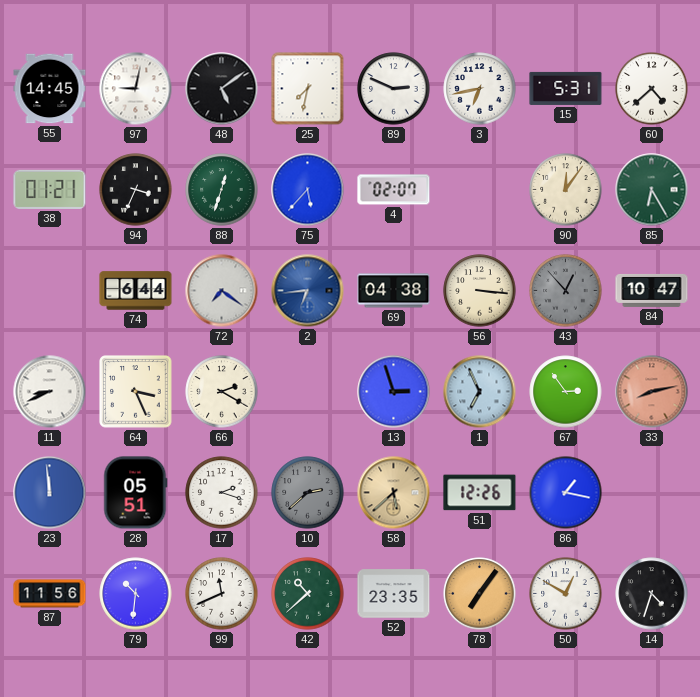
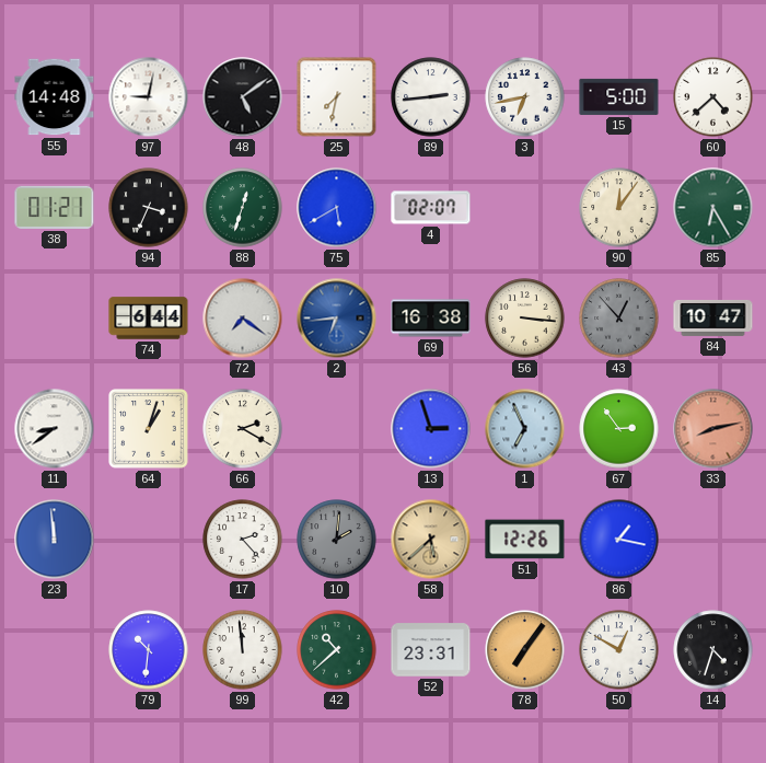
55: 14:45 -> 14:48 (55, 97)
89: 2:49 -> 2:44 (431, 97)
15: 5:31 -> 5:00 (619, 96)
75: 5:37 -> 5:40 (337, 208)
69: 04:38 -> 16:38 (431, 319)
11: 8:41 -> 8:39 (55, 429)
64: 3:26 -> 1:03 (149, 429)
28: 05:51 -> none (136, 493)
17: 2:18 -> 2:23 (243, 540)
10: 2:38 -> 2:01 (337, 540)
87: 11:56 -> none (50, 594)
99: 11:41 -> 11:59 (243, 650)
52: 23:35 -> 23:31 (431, 650)
